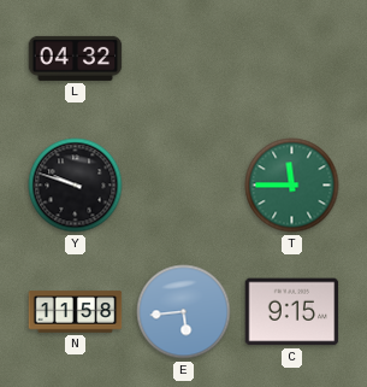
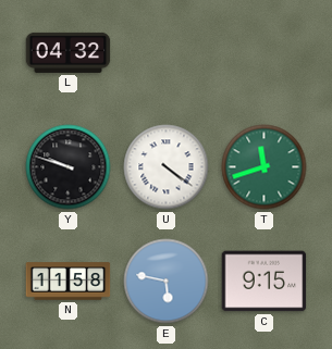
U: none -> 4:21 (167, 167)
T: 11:45 -> 11:42 (265, 167)
E: 5:44 -> 5:47 (167, 282)
